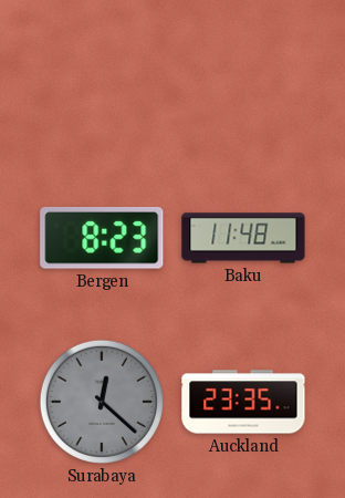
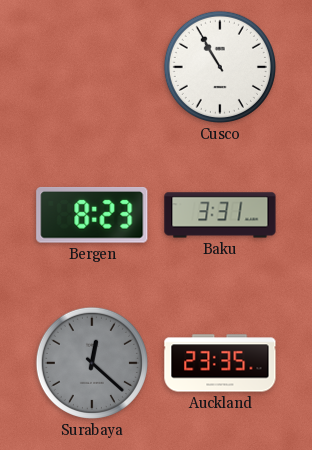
Cusco: none -> 10:55 (220, 67)
Baku: 11:48 -> 3:31 (220, 215)
